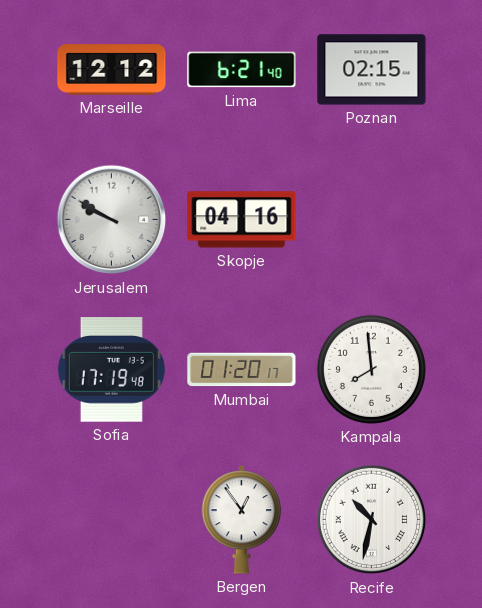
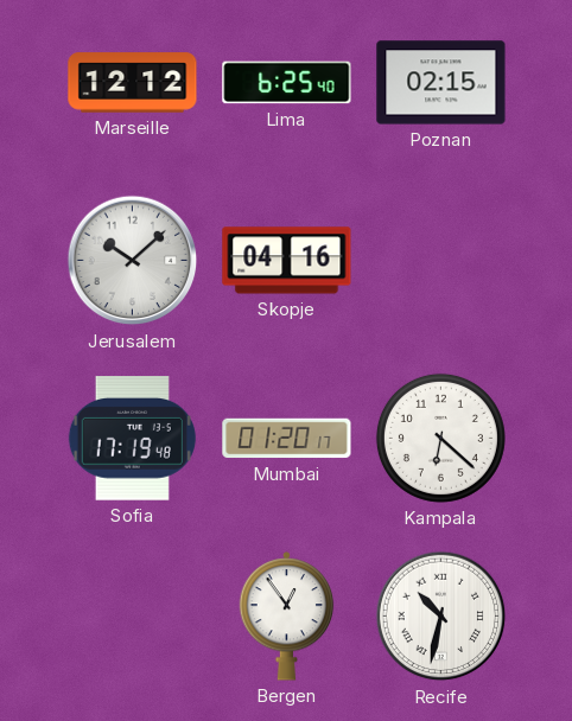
Lima: 6:21 -> 6:25 (287, 83)
Jerusalem: 9:50 -> 10:08 (133, 261)
Kampala: 7:59 -> 6:22 (440, 438)
